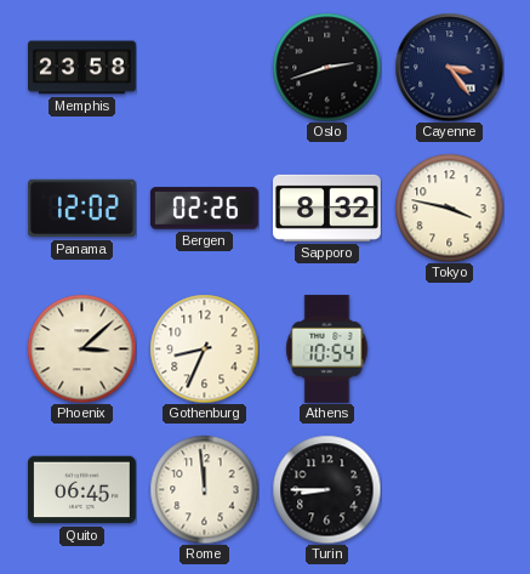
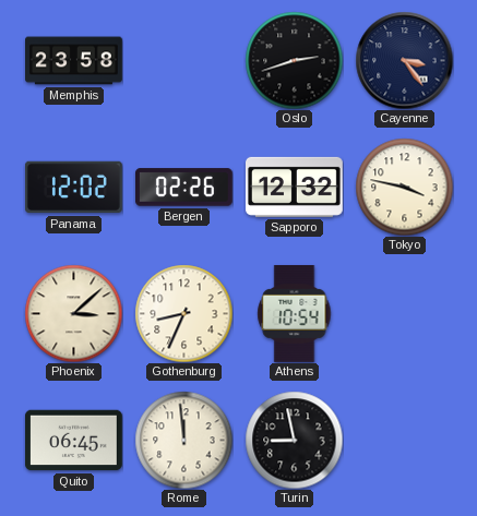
Sapporo: 8:32 -> 12:32 (295, 187)
Turin: 8:45 -> 8:58 (294, 440)
